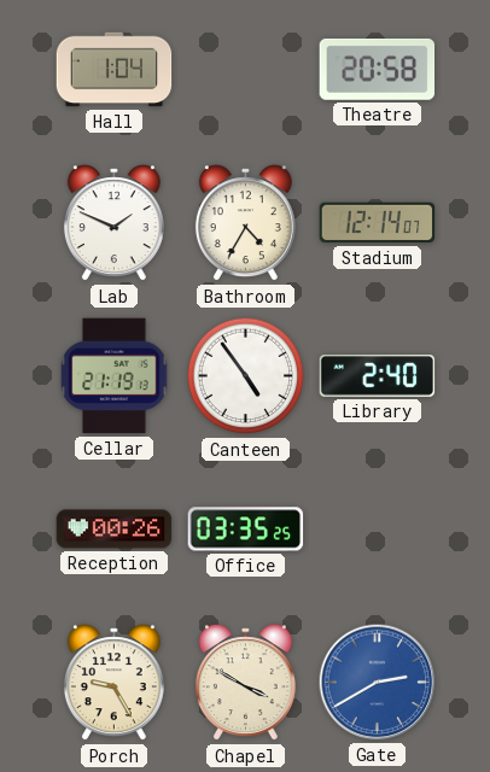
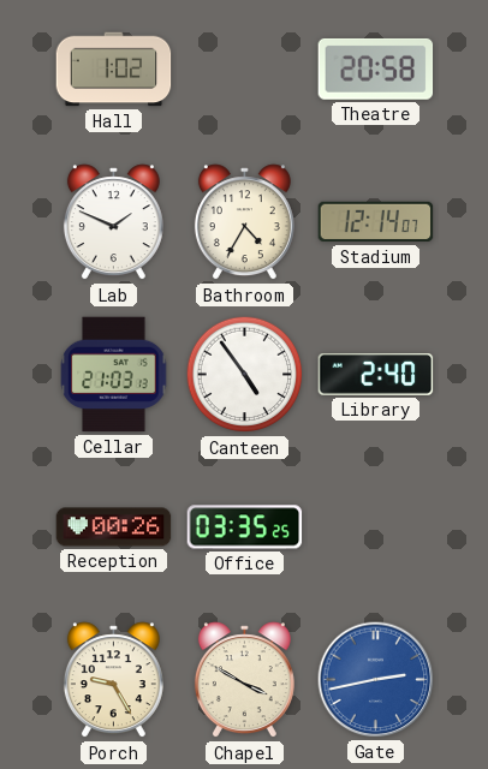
Hall: 1:04 -> 1:02 (114, 70)
Cellar: 21:19 -> 21:03 (114, 375)
Gate: 2:40 -> 2:43 (376, 680)
